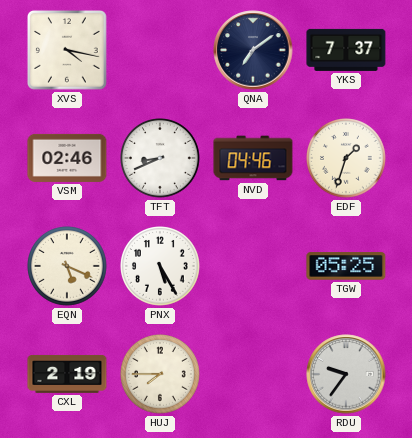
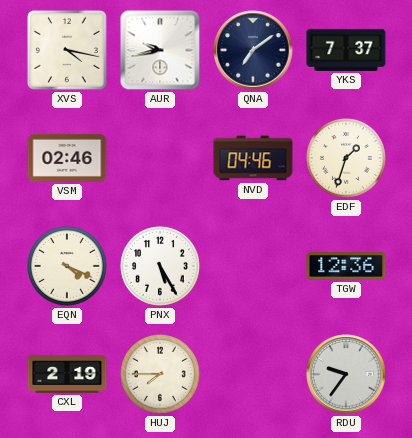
AUR: none -> 9:43 (160, 50)
TFT: 8:41 -> none (161, 159)
EQN: 5:19 -> 4:19 (68, 267)
TGW: 05:25 -> 12:36 (346, 266)
